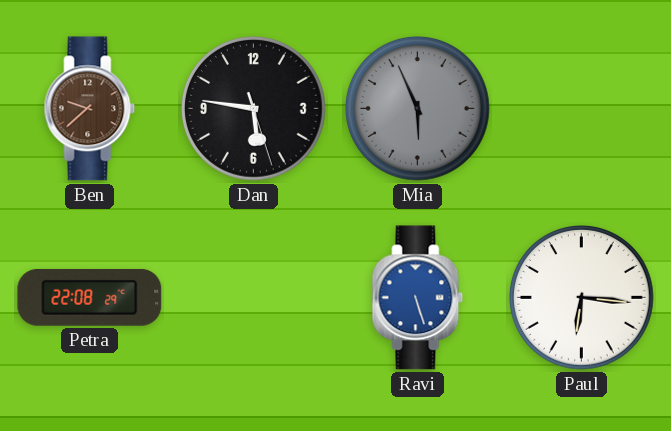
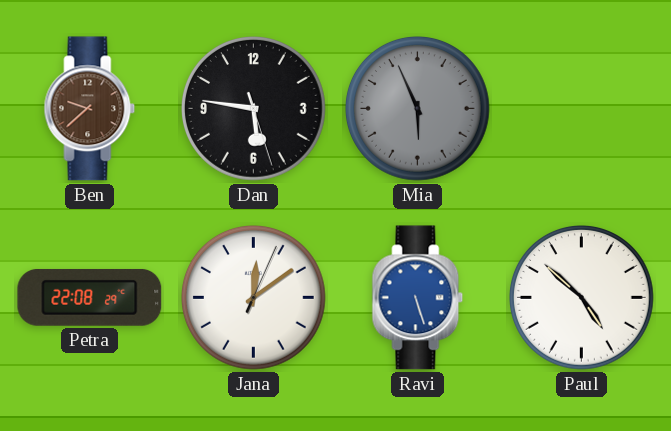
Jana: none -> 12:09 (254, 298)
Paul: 6:16 -> 4:52 (582, 298)
